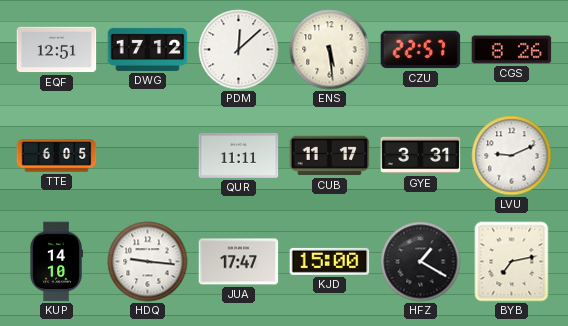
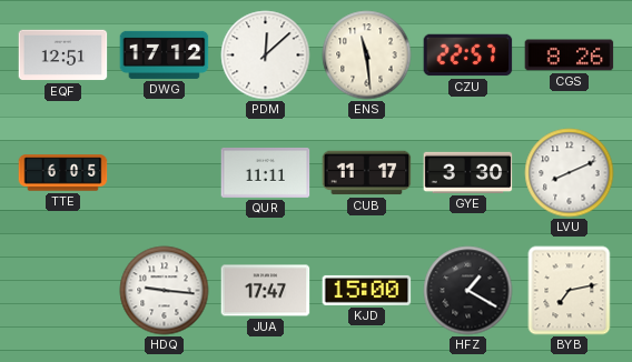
ENS: 5:29 -> 11:29 (367, 56)
GYE: 3:31 -> 3:30 (468, 172)
LVU: 9:11 -> 8:11 (570, 173)
KUP: 14:10 -> none (56, 262)
